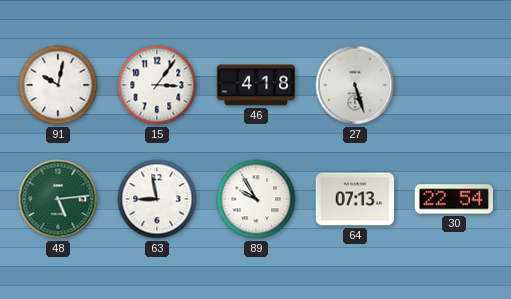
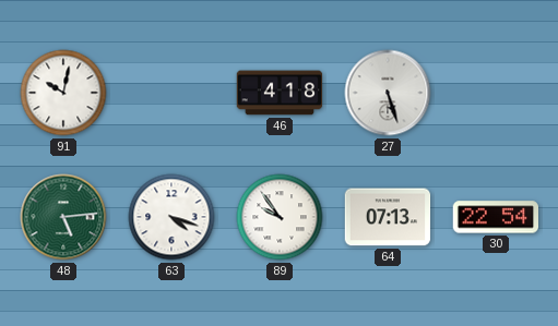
15: 3:06 -> none (157, 85)
63: 8:58 -> 4:18 (171, 217)
89: 9:55 -> 9:54 (280, 217)
